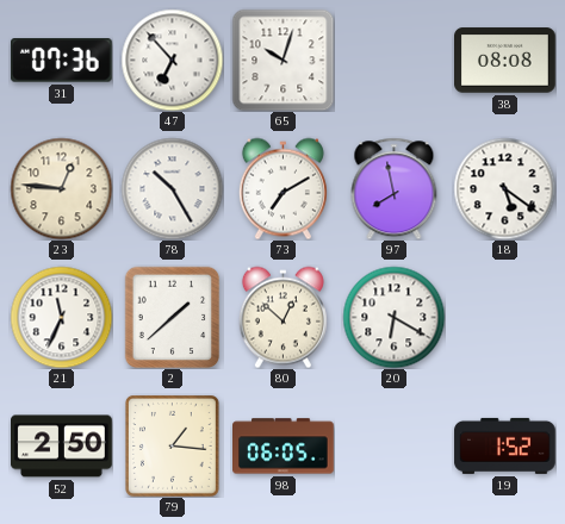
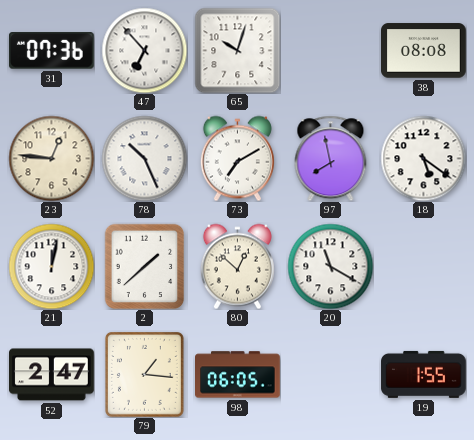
78: 10:25 -> 10:26 (144, 158)
21: 11:34 -> 12:02 (51, 266)
20: 6:20 -> 11:20 (330, 266)
52: 2:50 -> 2:47 (52, 375)
19: 1:52 -> 1:55 (424, 374)
